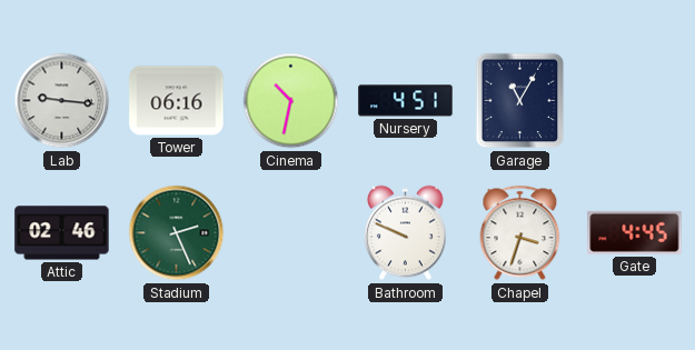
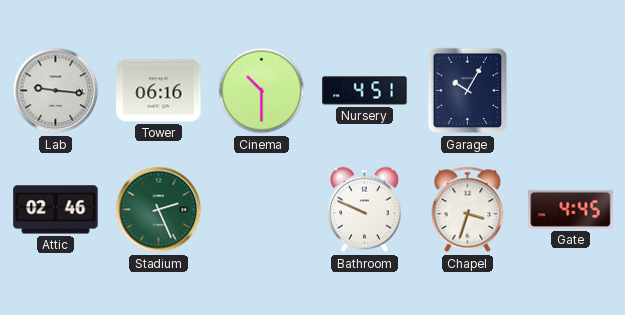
Cinema: 10:32 -> 10:30 (262, 91)
Garage: 11:05 -> 10:05 (468, 91)
